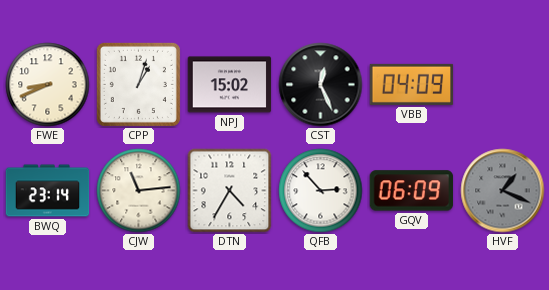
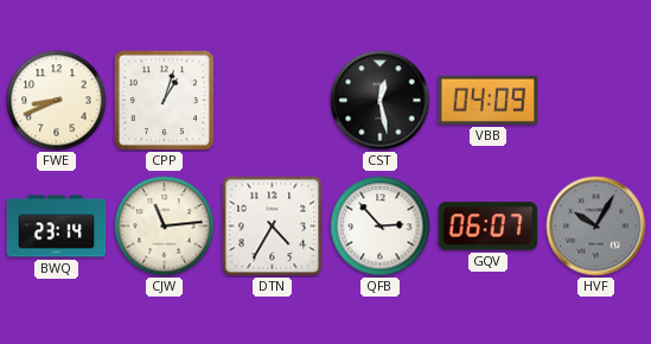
NPJ: 15:02 -> none (230, 85)
CST: 12:26 -> 12:28 (381, 101)
GQV: 06:09 -> 06:07 (489, 227)
HVF: 1:19 -> 10:05 (596, 227)
